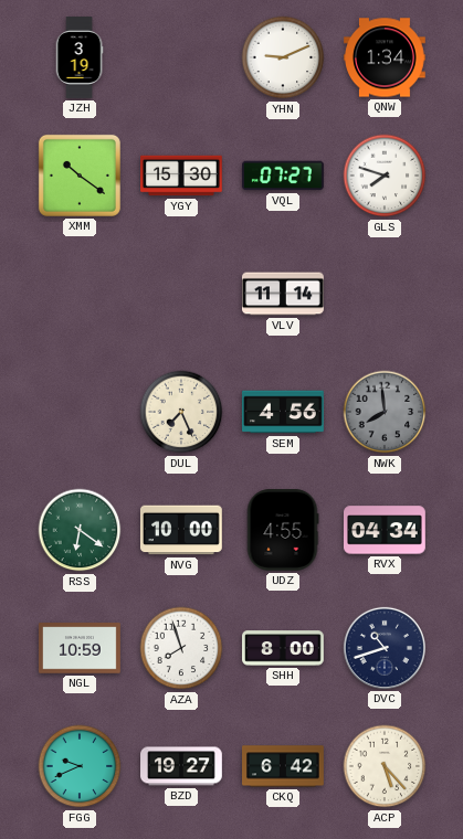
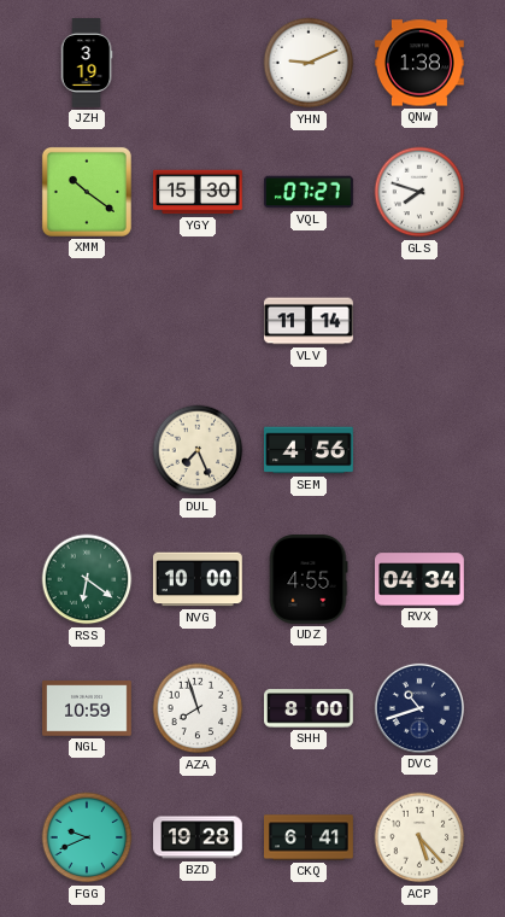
QNW: 1:34 -> 1:38 (421, 63)
NWK: 7:59 -> none (385, 412)
BZD: 19:27 -> 19:28 (199, 837)
CKQ: 6:42 -> 6:41 (310, 837)
